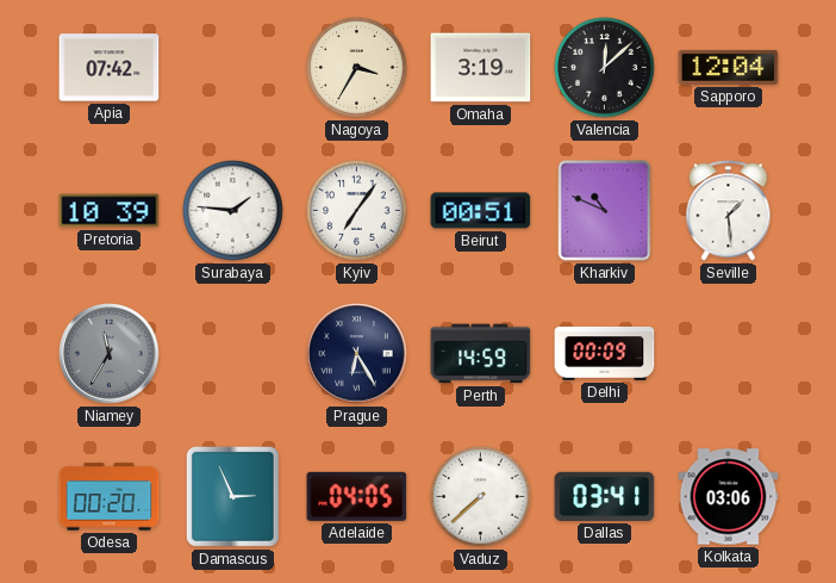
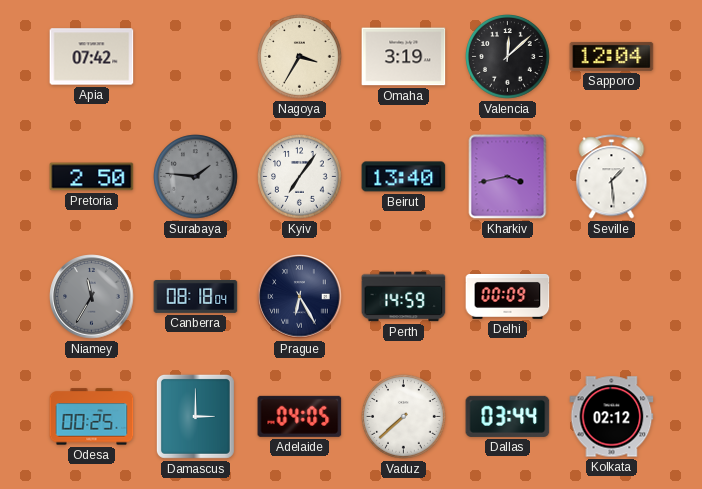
Pretoria: 10:39 -> 2:50 (92, 177)
Surabaya dial: white -> grey (196, 177)
Beirut: 00:51 -> 13:40 (404, 177)
Kharkiv: 10:49 -> 3:43 (508, 177)
Canberra: none -> 08:18 (196, 296)
Odesa: 00:20 -> 00:25 (92, 417)
Damascus: 2:56 -> 3:00 (195, 416)
Dallas: 03:41 -> 03:44 (508, 416)
Kolkata: 03:06 -> 02:12 (612, 417)
